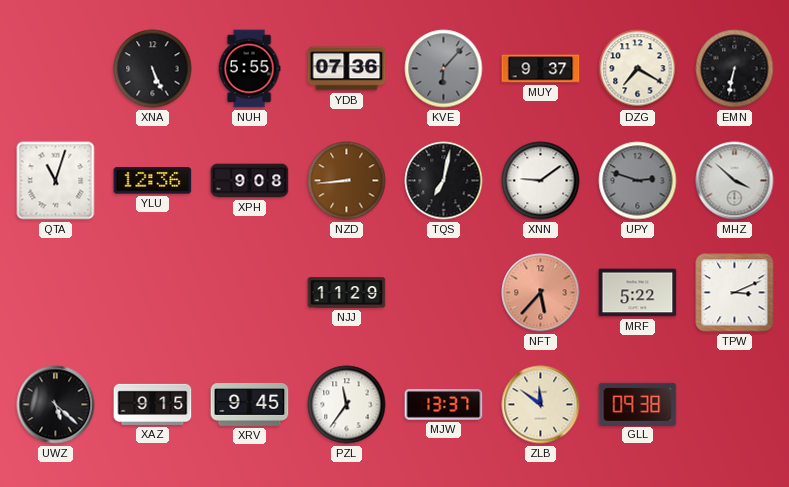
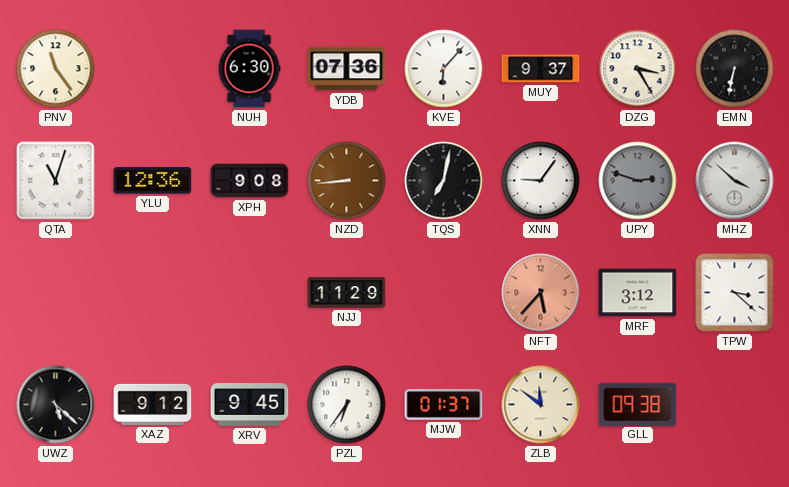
PNV: none -> 11:24 (56, 69)
XNA: 5:26 -> none (153, 69)
NUH: 5:55 -> 6:30 (249, 69)
KVE dial: grey -> white (444, 69)
DZG: 7:20 -> 3:25 (638, 69)
XNN: 9:09 -> 9:06 (541, 181)
MRF: 5:22 -> 3:12 (638, 293)
TPW: 3:11 -> 3:22 (735, 293)
XAZ: 9:15 -> 9:12 (153, 404)
PZL: 11:36 -> 6:36 (347, 405)
MJW: 13:37 -> 01:37 (444, 405)
